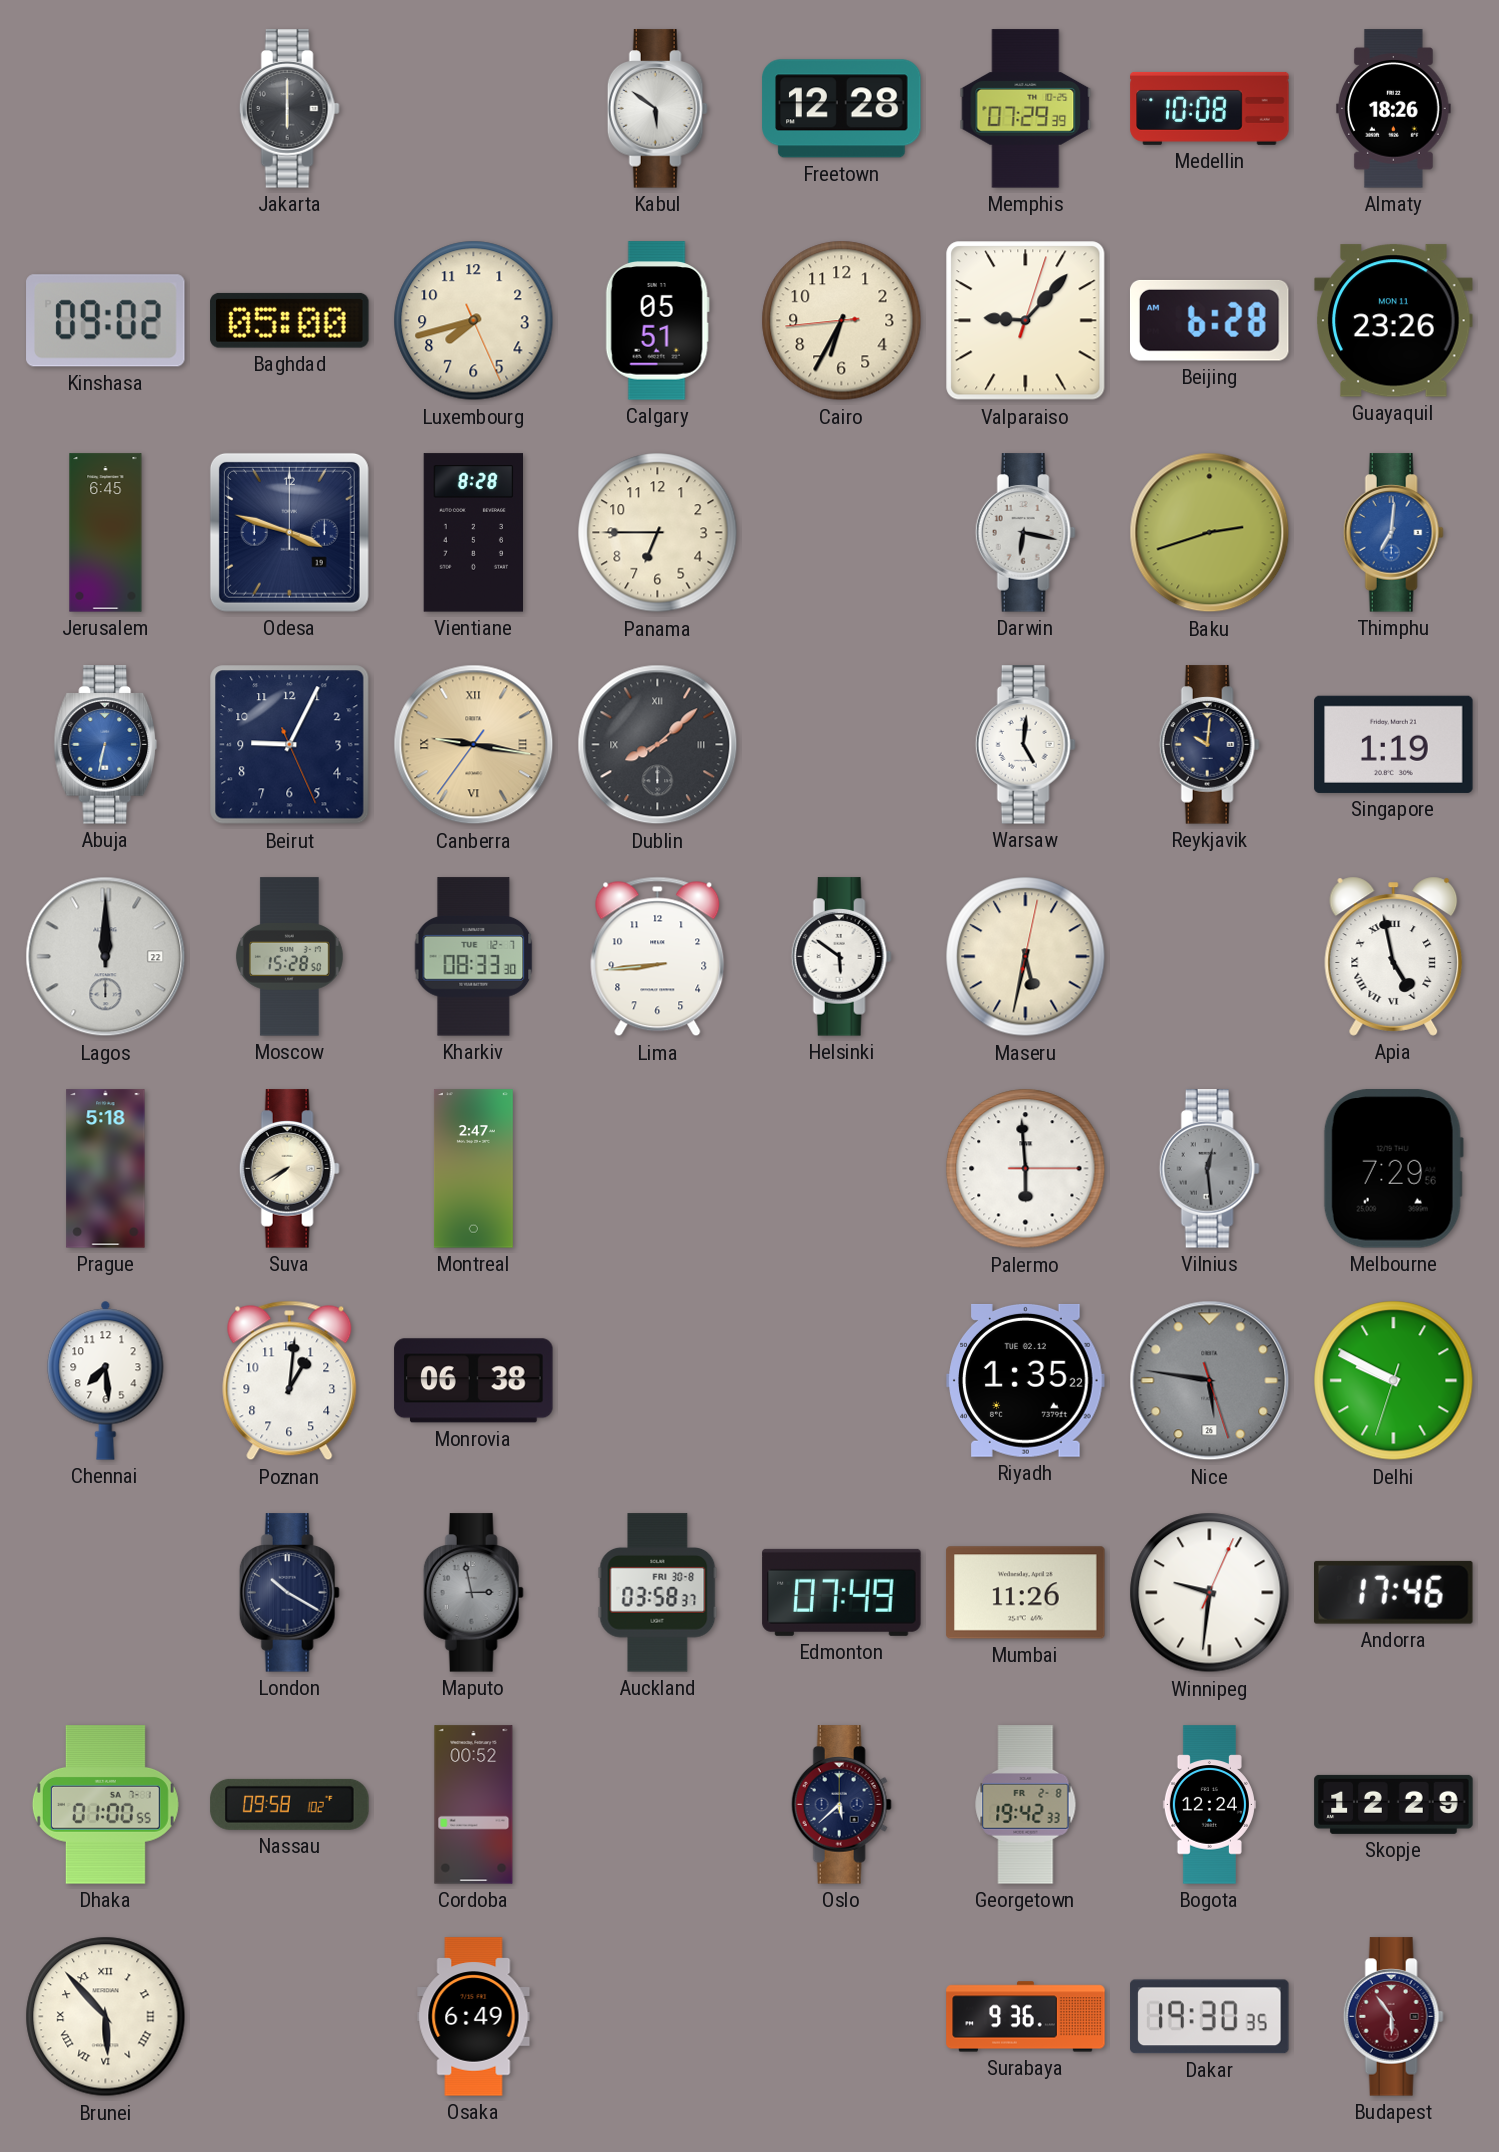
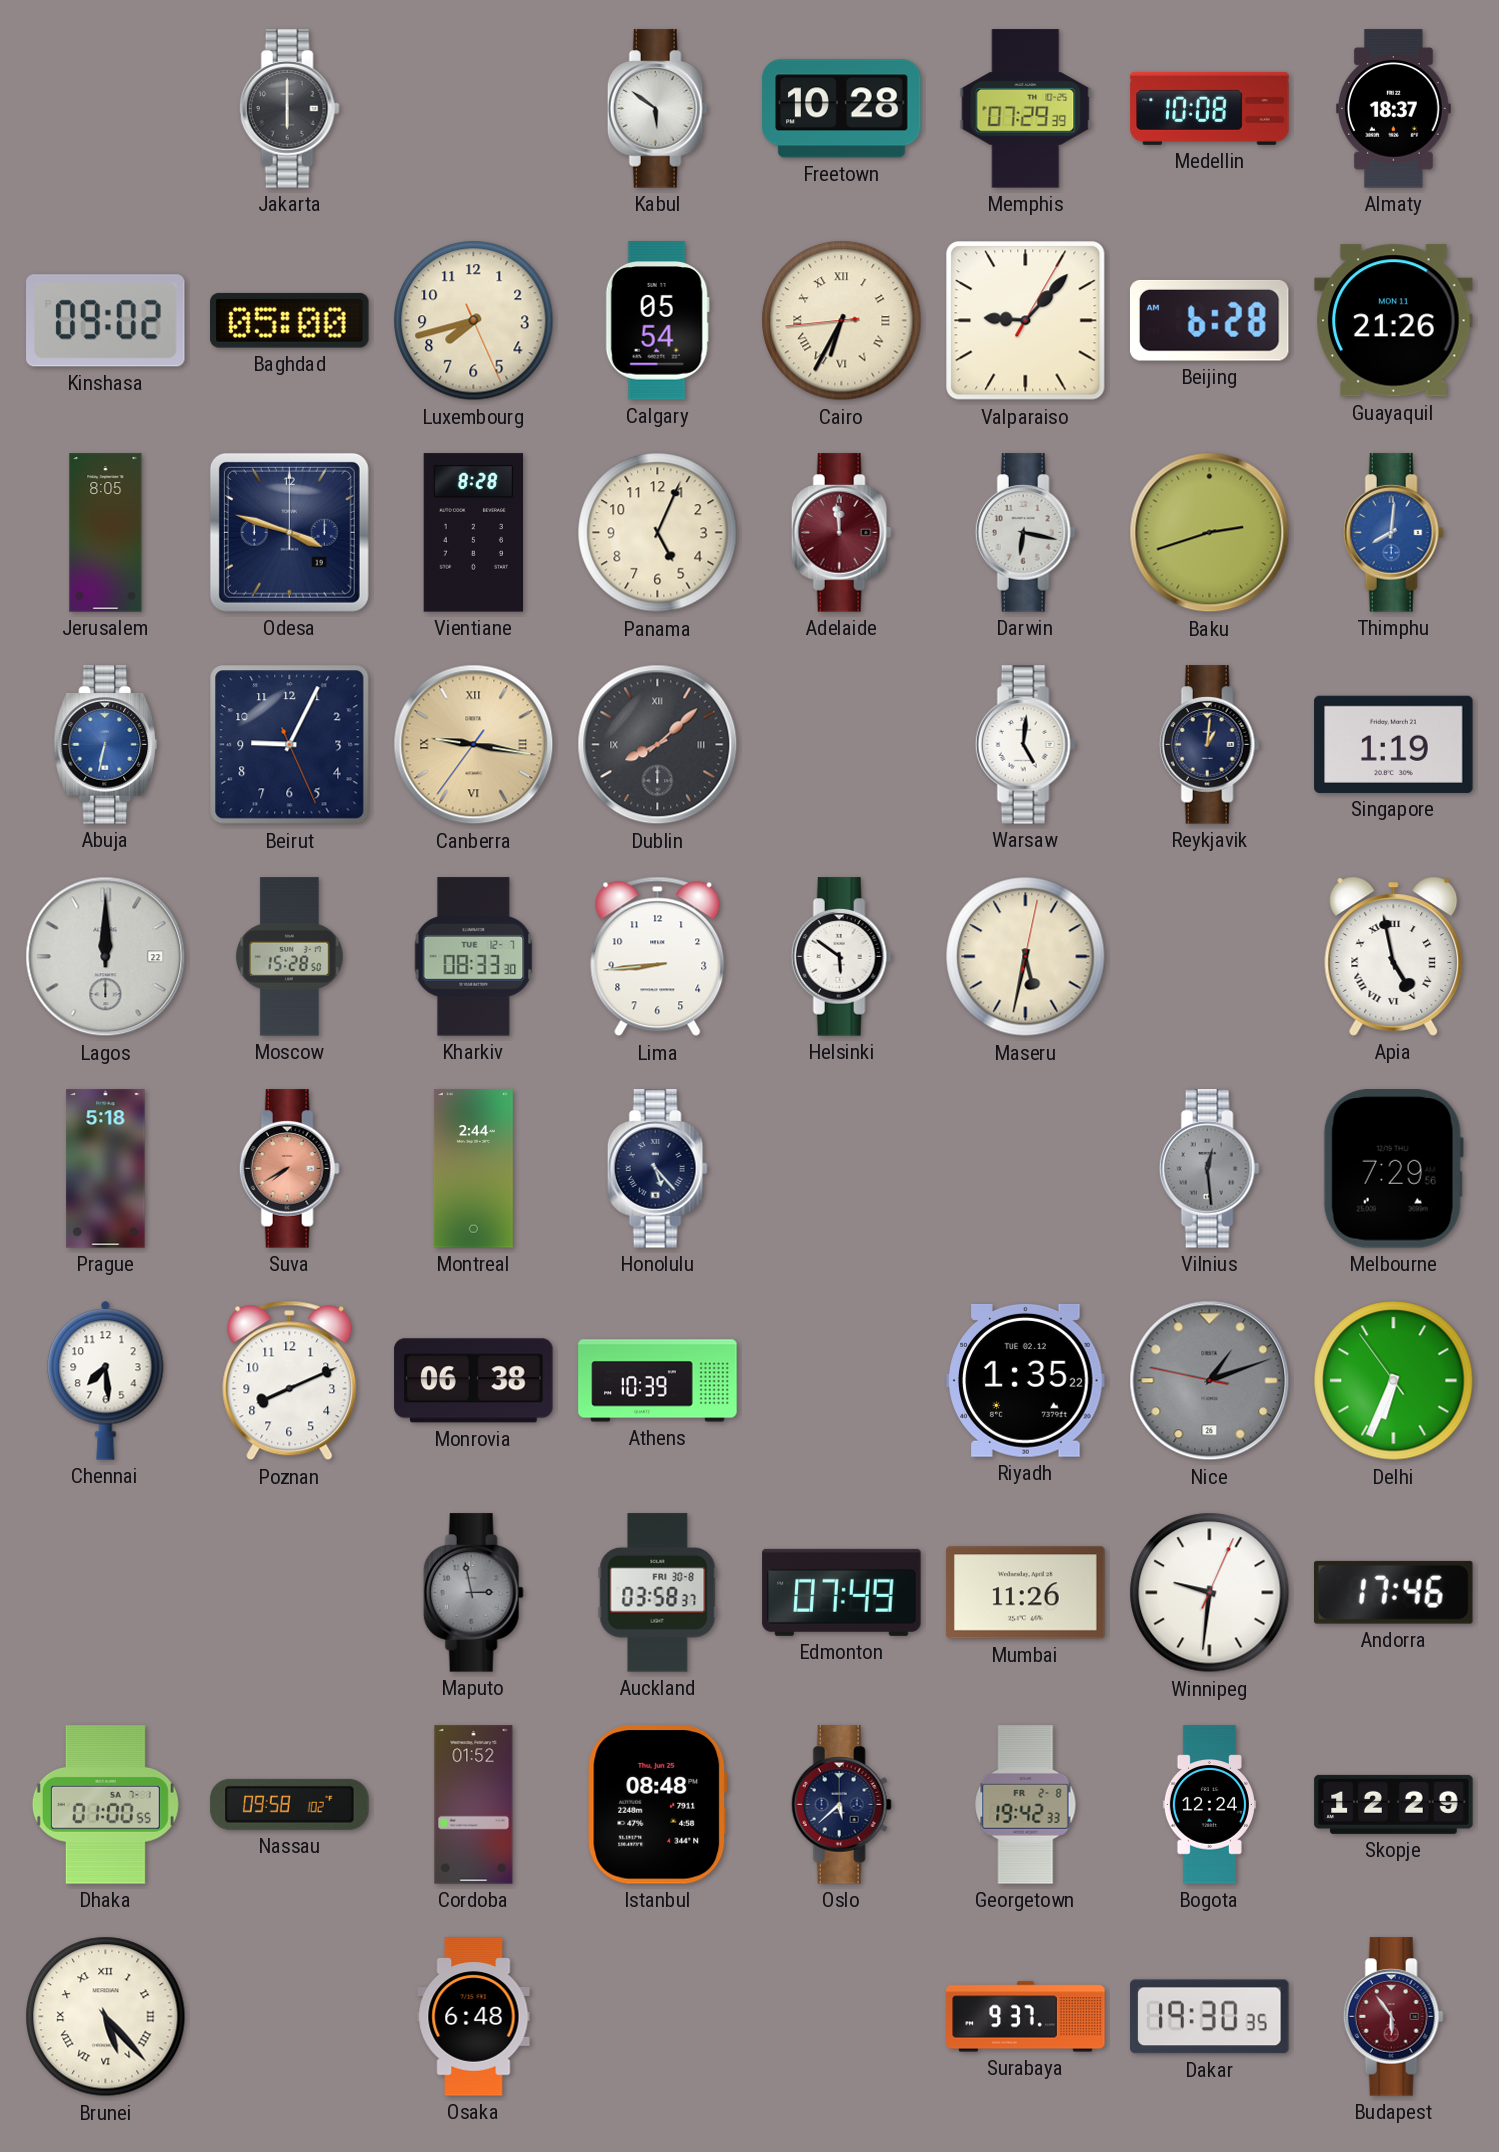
Freetown: 12:28 -> 10:28 (842, 109)
Almaty: 18:26 -> 18:37 (1394, 109)
Calgary: 05:51 -> 05:54 (657, 321)
Cairo numerals: Arabic -> Roman (842, 321)
Valparaiso: 9:07:03 -> 9:07:05 (1026, 321)
Guayaquil: 23:26 -> 21:26 (1394, 321)
Jerusalem: 6:45 -> 8:05 (106, 533)
Panama: 6:45 -> 5:04 (658, 533)
Adelaide: none -> 11:59 (841, 533)
Thimphu: 7:01 -> 8:01 (1393, 533)
Reykjavik: 10:01 -> 1:01 (1209, 745)
Suva dial: cream -> salmon (289, 1169)
Montreal: 2:47 -> 2:44 (473, 1169)
Honolulu: none -> 5:23 (657, 1169)
Palermo: 5:59 -> none (1026, 1169)
Poznan: 1:01 -> 8:11 (290, 1381)
Athens: none -> 10:39 (658, 1381)
Nice: 5:46 -> 1:11 (1210, 1381)
Delhi: 9:49 -> 6:33 (1394, 1381)
London: 10:20 -> none (289, 1593)
Cordoba: 00:52 -> 01:52 (474, 1805)
Istanbul: none -> 08:48 (658, 1805)
Brunei: 5:53 -> 5:23 (106, 2017)
Osaka: 6:49 -> 6:48 (474, 2017)
Surabaya: 9:36 -> 9:37 (1026, 2017)
